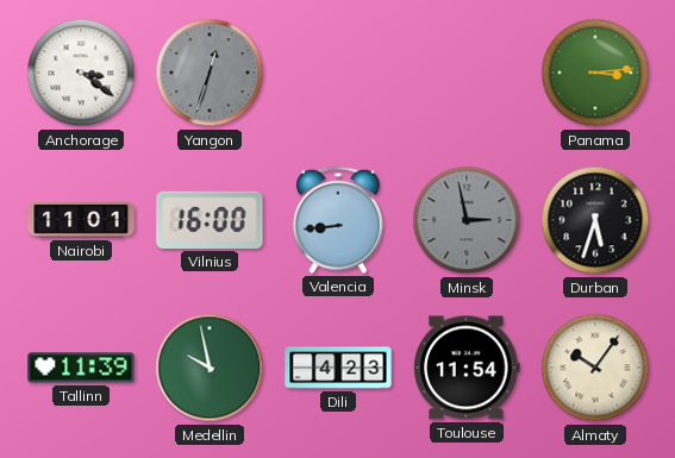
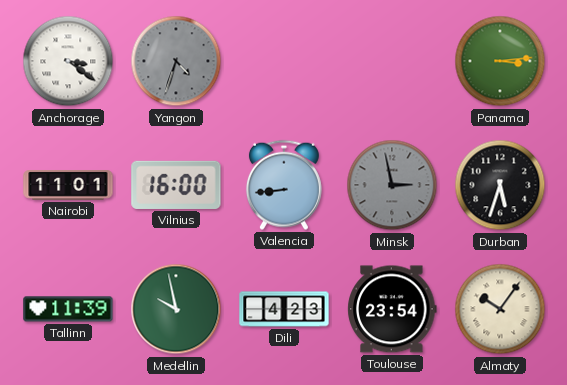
Yangon: 12:33 -> 4:33 (176, 61)
Toulouse: 11:54 -> 23:54 (392, 309)
